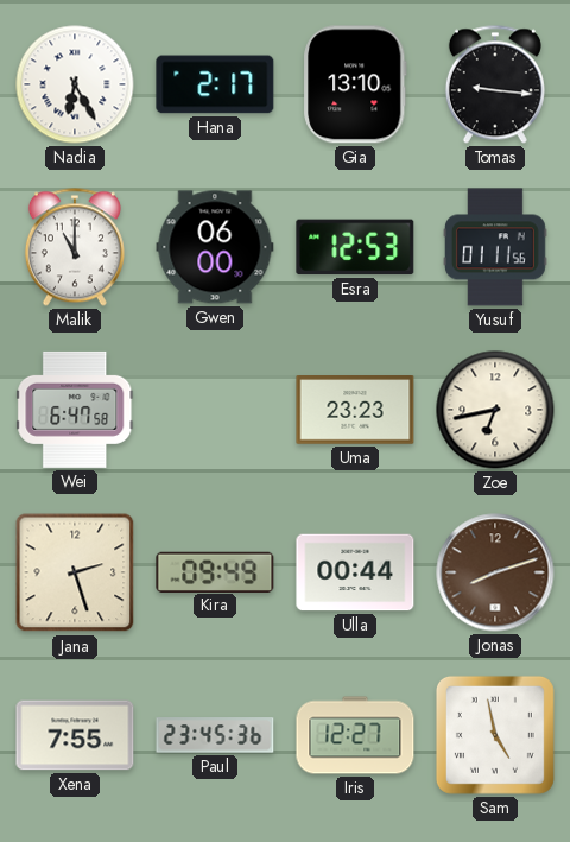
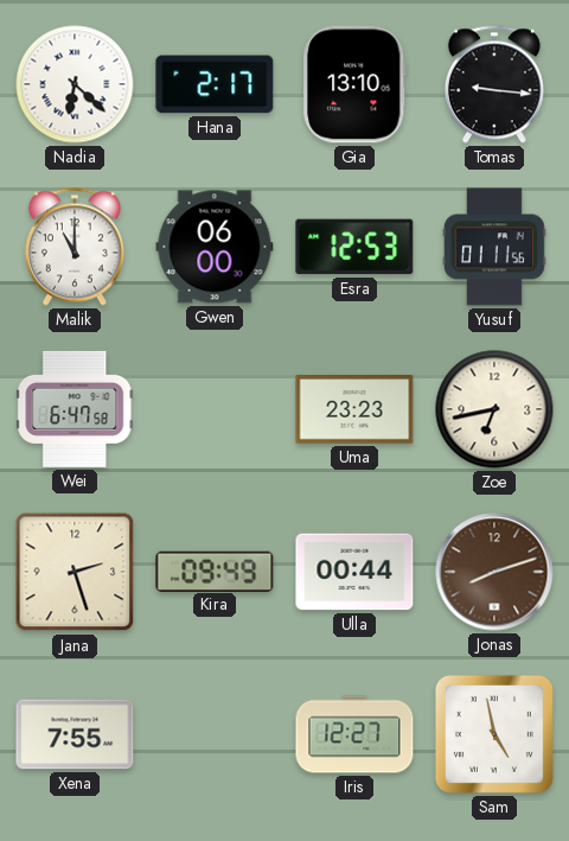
Nadia: 6:25 -> 6:22 (75, 84)
Paul: 23:45 -> none (215, 735)
